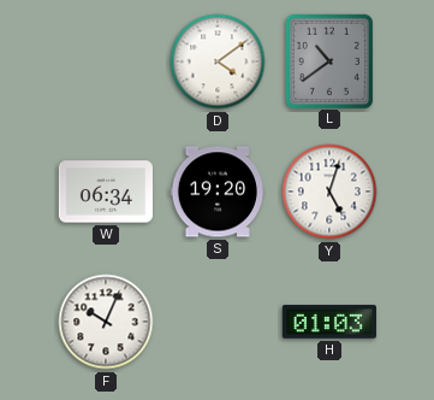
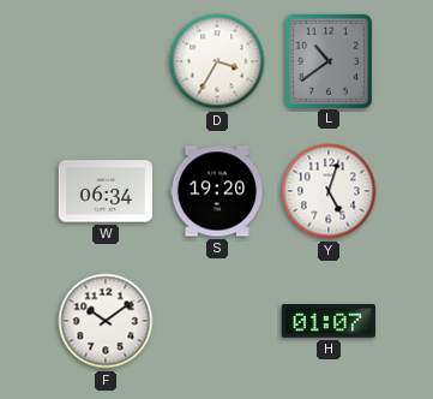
D: 4:09 -> 3:35 (217, 61)
F: 10:04 -> 10:09 (106, 321)
H: 01:03 -> 01:07 (327, 321)
